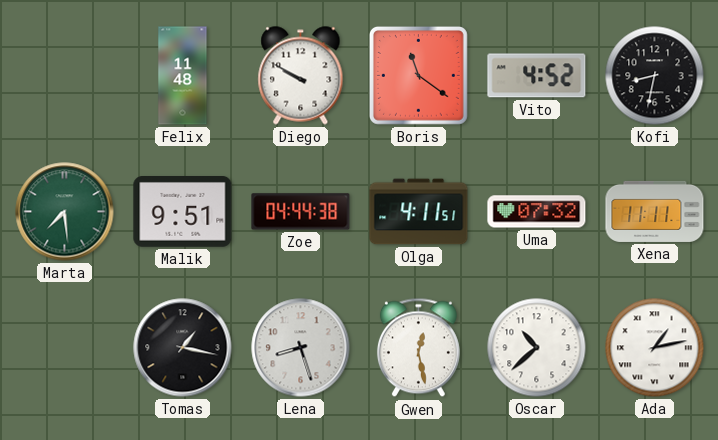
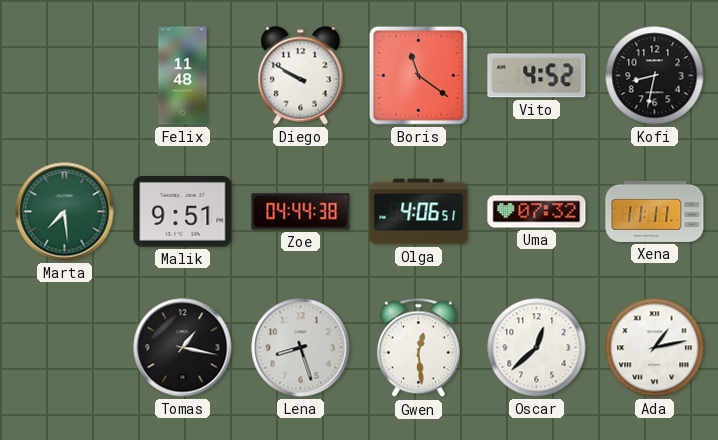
Olga: 4:11 -> 4:06 (419, 212)
Gwen: 12:28 -> 12:29 (418, 348)
Oscar: 10:38 -> 12:38 (537, 348)
